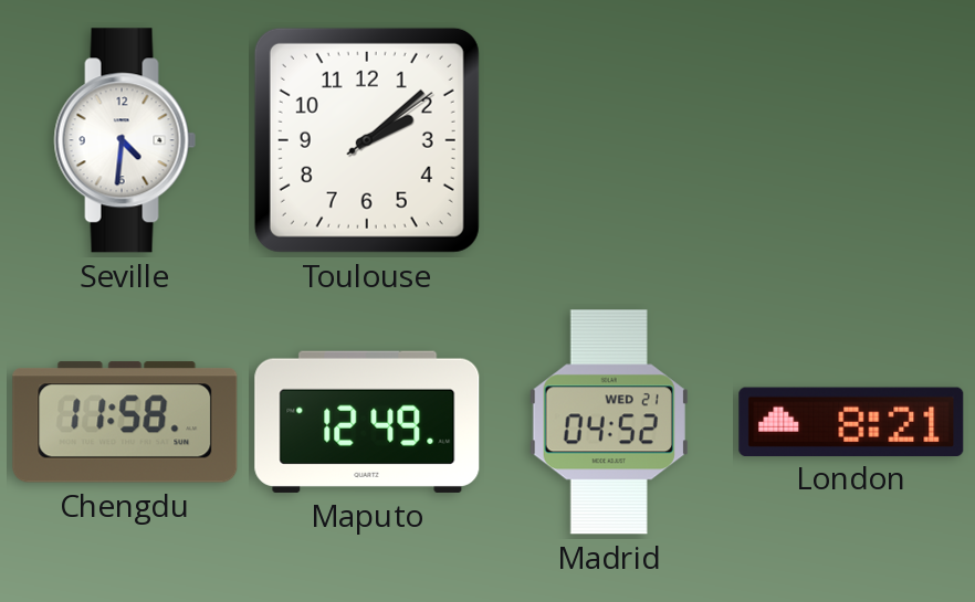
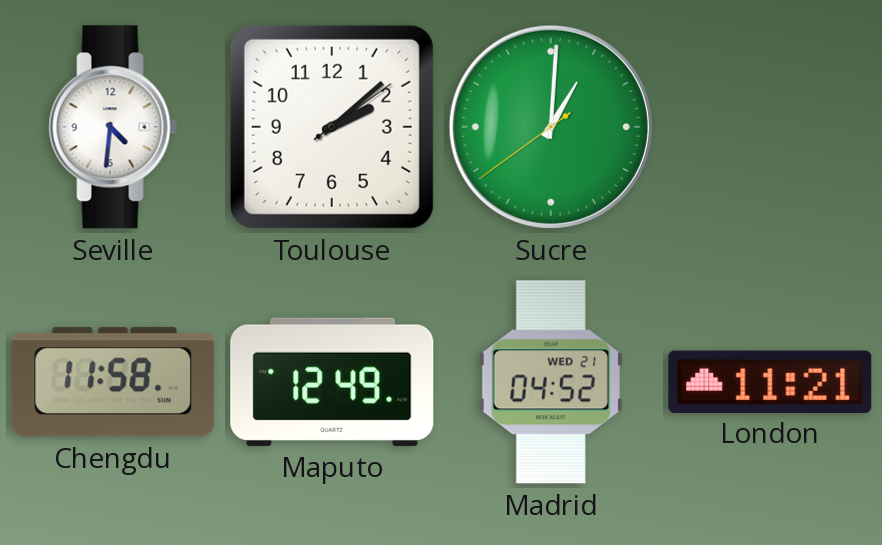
Sucre: none -> 1:00 (551, 127)
London: 8:21 -> 11:21 (770, 381)
